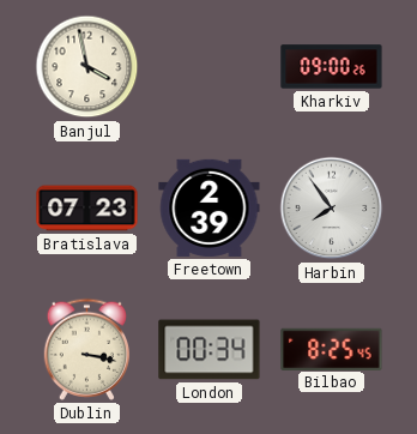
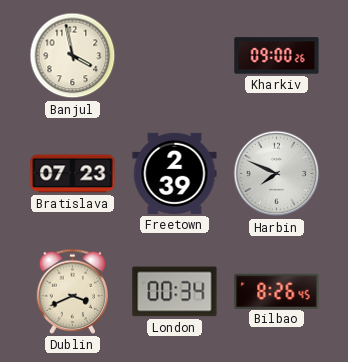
Harbin: 7:54 -> 7:49 (277, 174)
Dublin: 3:17 -> 3:41 (72, 291)
Bilbao: 8:25 -> 8:26 (277, 291)
